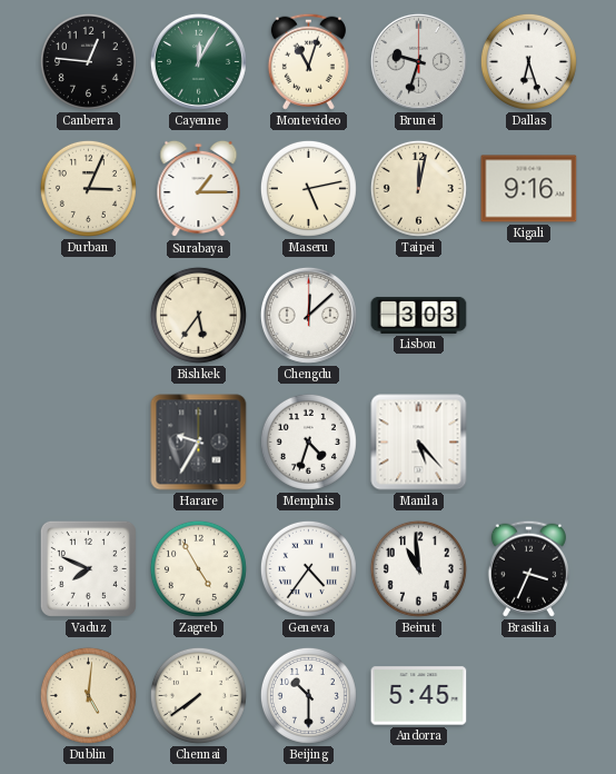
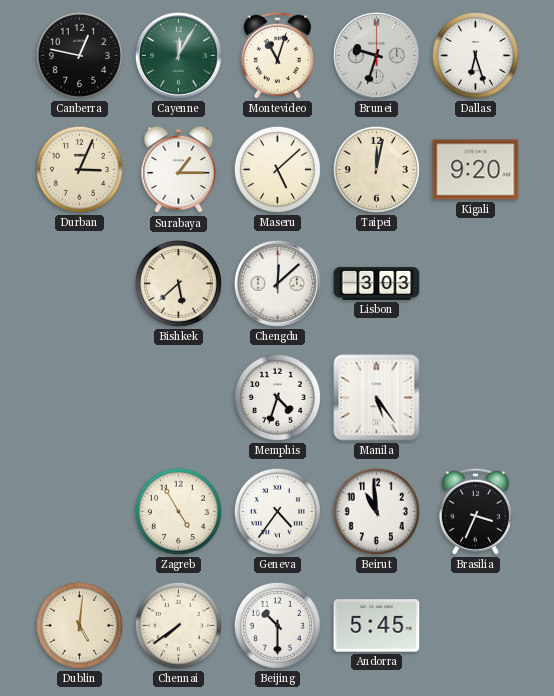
Canberra: 12:46 -> 12:47 (79, 55)
Maseru: 5:13 -> 5:08 (277, 169)
Kigali: 9:16 -> 9:20 (476, 170)
Bishkek: 5:36 -> 5:38 (178, 283)
Harare: 9:35 -> none (199, 443)
Manila: 5:23 -> 5:24 (377, 398)
Vaduz: 7:49 -> none (88, 568)
